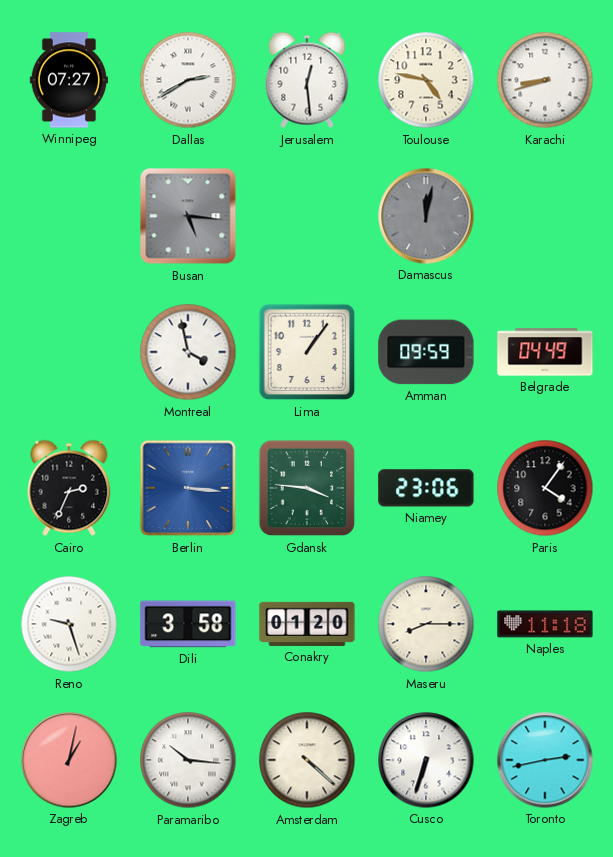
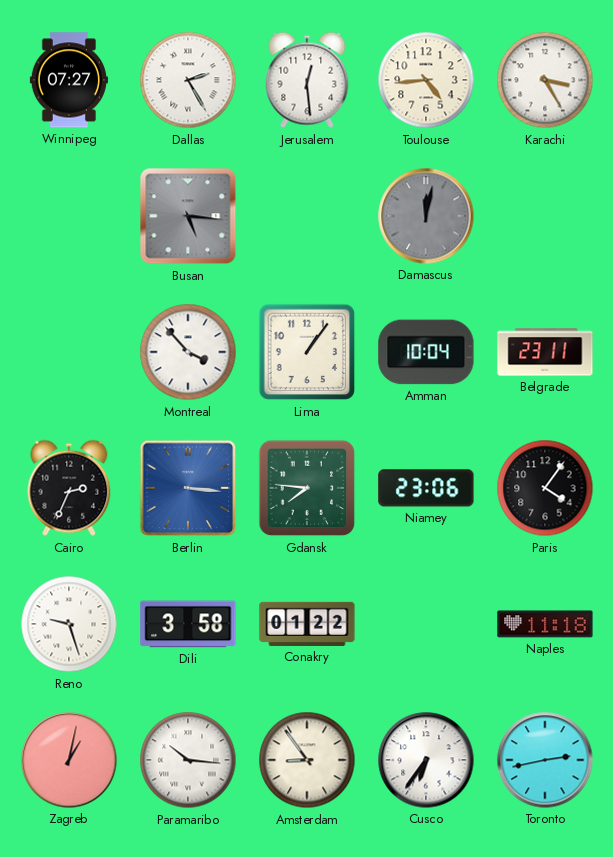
Dallas: 2:40 -> 2:25 (188, 80)
Toulouse: 4:47 -> 4:44 (426, 80)
Karachi: 8:42 -> 3:25 (545, 80)
Montreal: 3:58 -> 3:53 (188, 352)
Amman: 09:59 -> 10:04 (426, 352)
Belgrade: 04:49 -> 23:11 (545, 352)
Gdansk: 3:46 -> 7:46 (307, 488)
Conakry: 01:20 -> 01:22 (307, 624)
Maseru: 8:15 -> none (426, 624)
Amsterdam: 4:22 -> 8:54 (307, 760)
Cusco: 6:33 -> 6:36 (426, 760)
